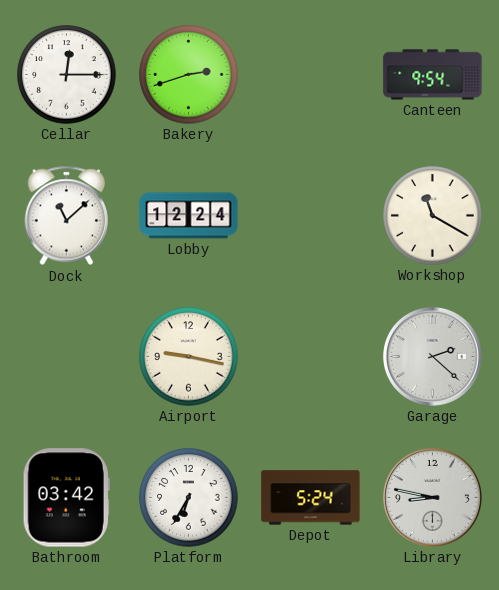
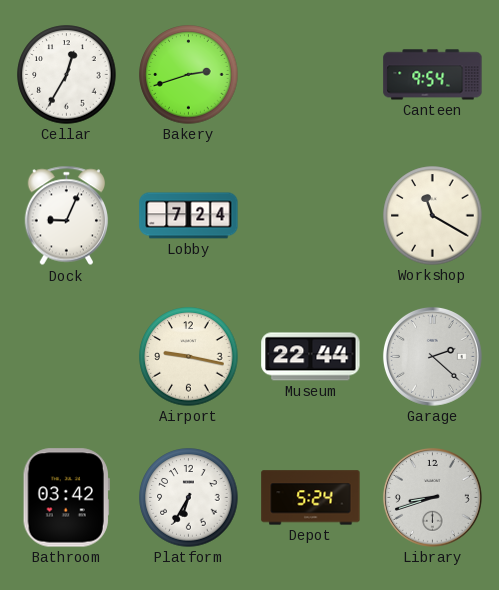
Cellar: 12:15 -> 12:35 (67, 75)
Dock: 11:08 -> 9:04 (67, 216)
Lobby: 12:24 -> 7:24 (189, 216)
Museum: none -> 22:44 (311, 357)
Library: 8:47 -> 8:42 (432, 497)
